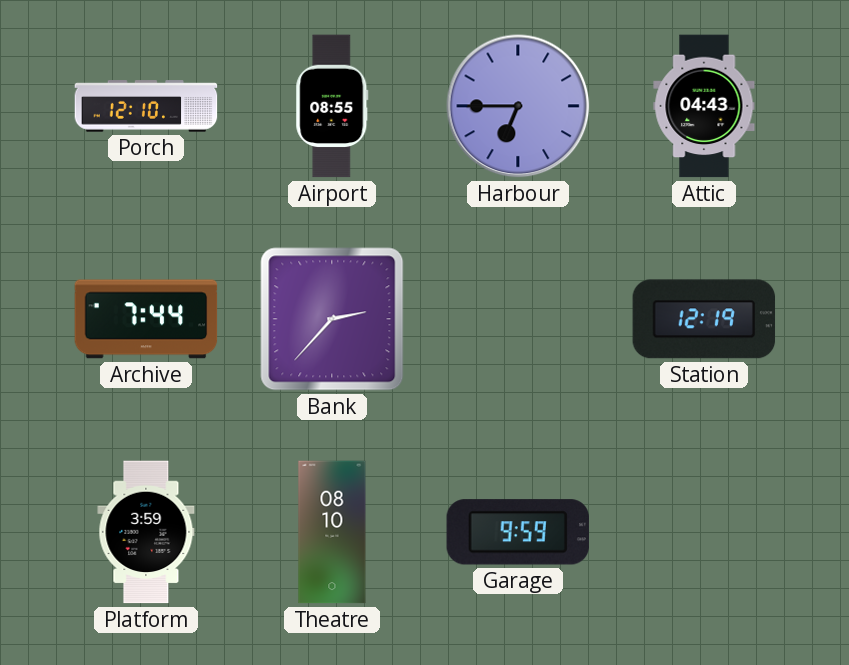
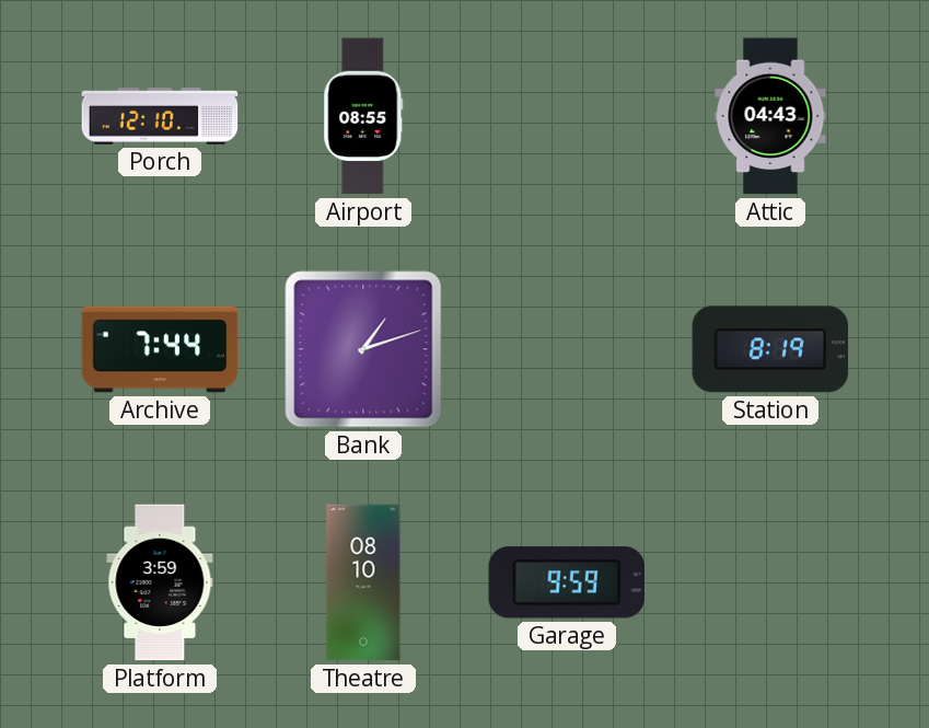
Harbour: 6:45 -> none (518, 106)
Bank: 2:37 -> 1:12 (363, 349)
Station: 12:19 -> 8:19 (770, 349)
